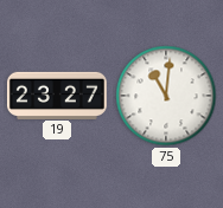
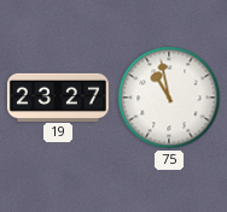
75: 11:01 -> 10:58 (169, 98)
